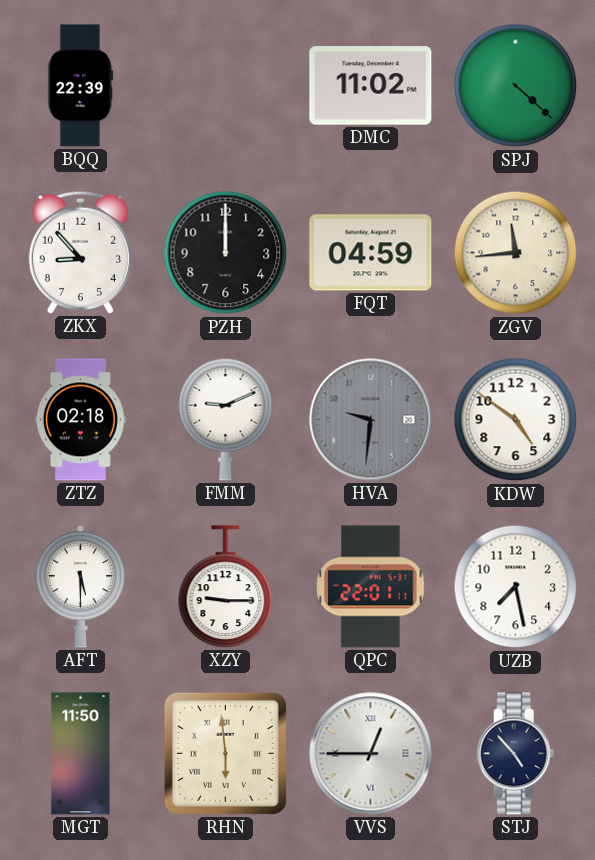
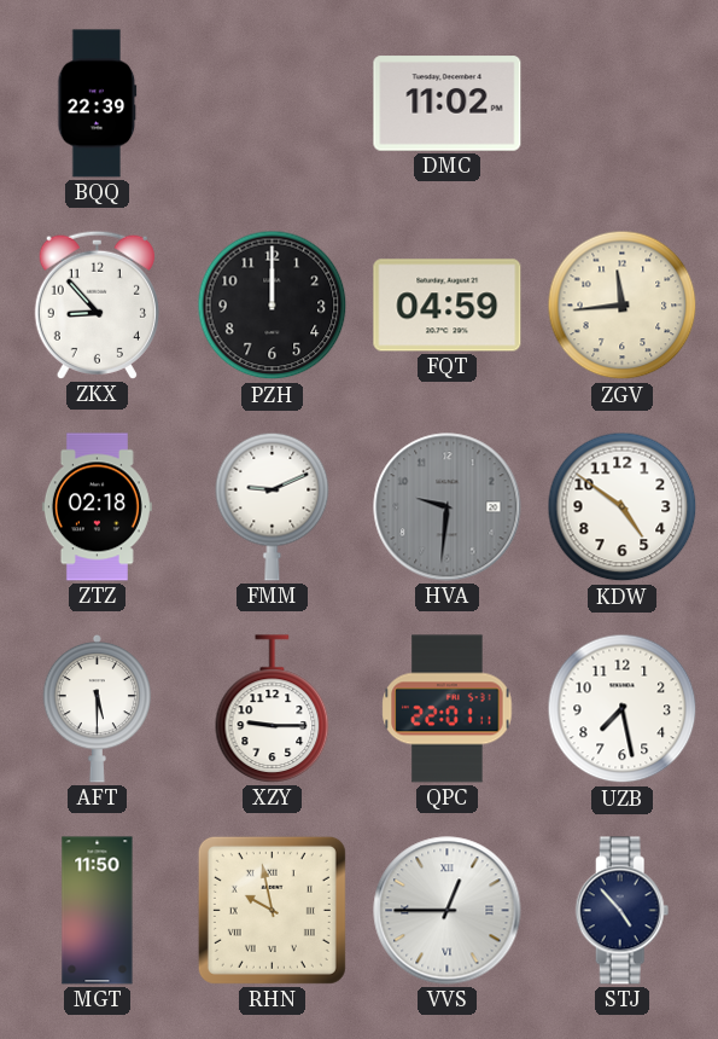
SPJ: 4:22 -> none (516, 86)
RHN: 5:59 -> 9:58 (272, 910)
